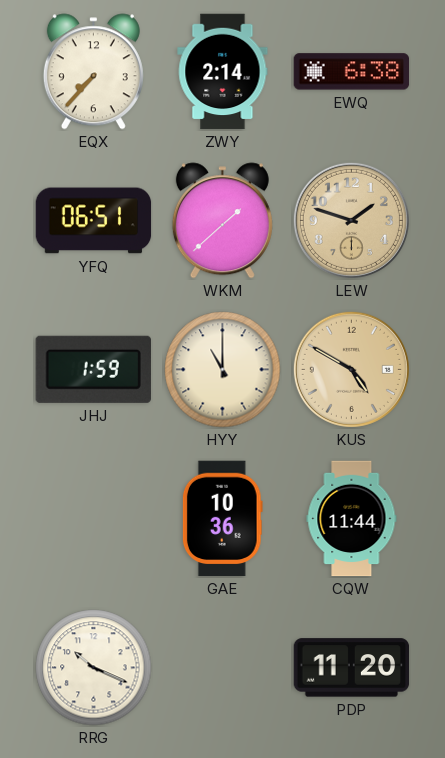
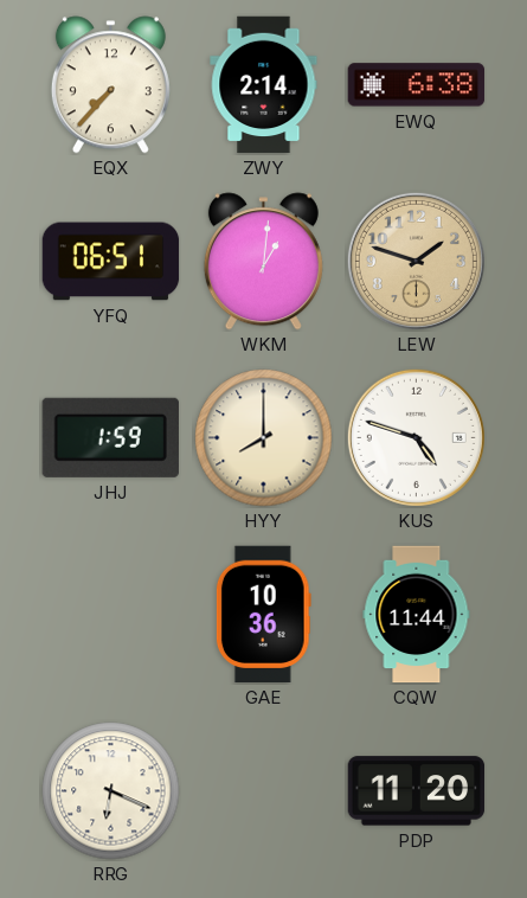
WKM: 1:38 -> 1:01 (263, 262)
HYY: 11:00 -> 8:00 (264, 438)
KUS: 4:50 -> 4:48 (416, 437)
KUS dial: champagne -> white (416, 437)
RRG: 10:19 -> 6:19 (111, 791)
